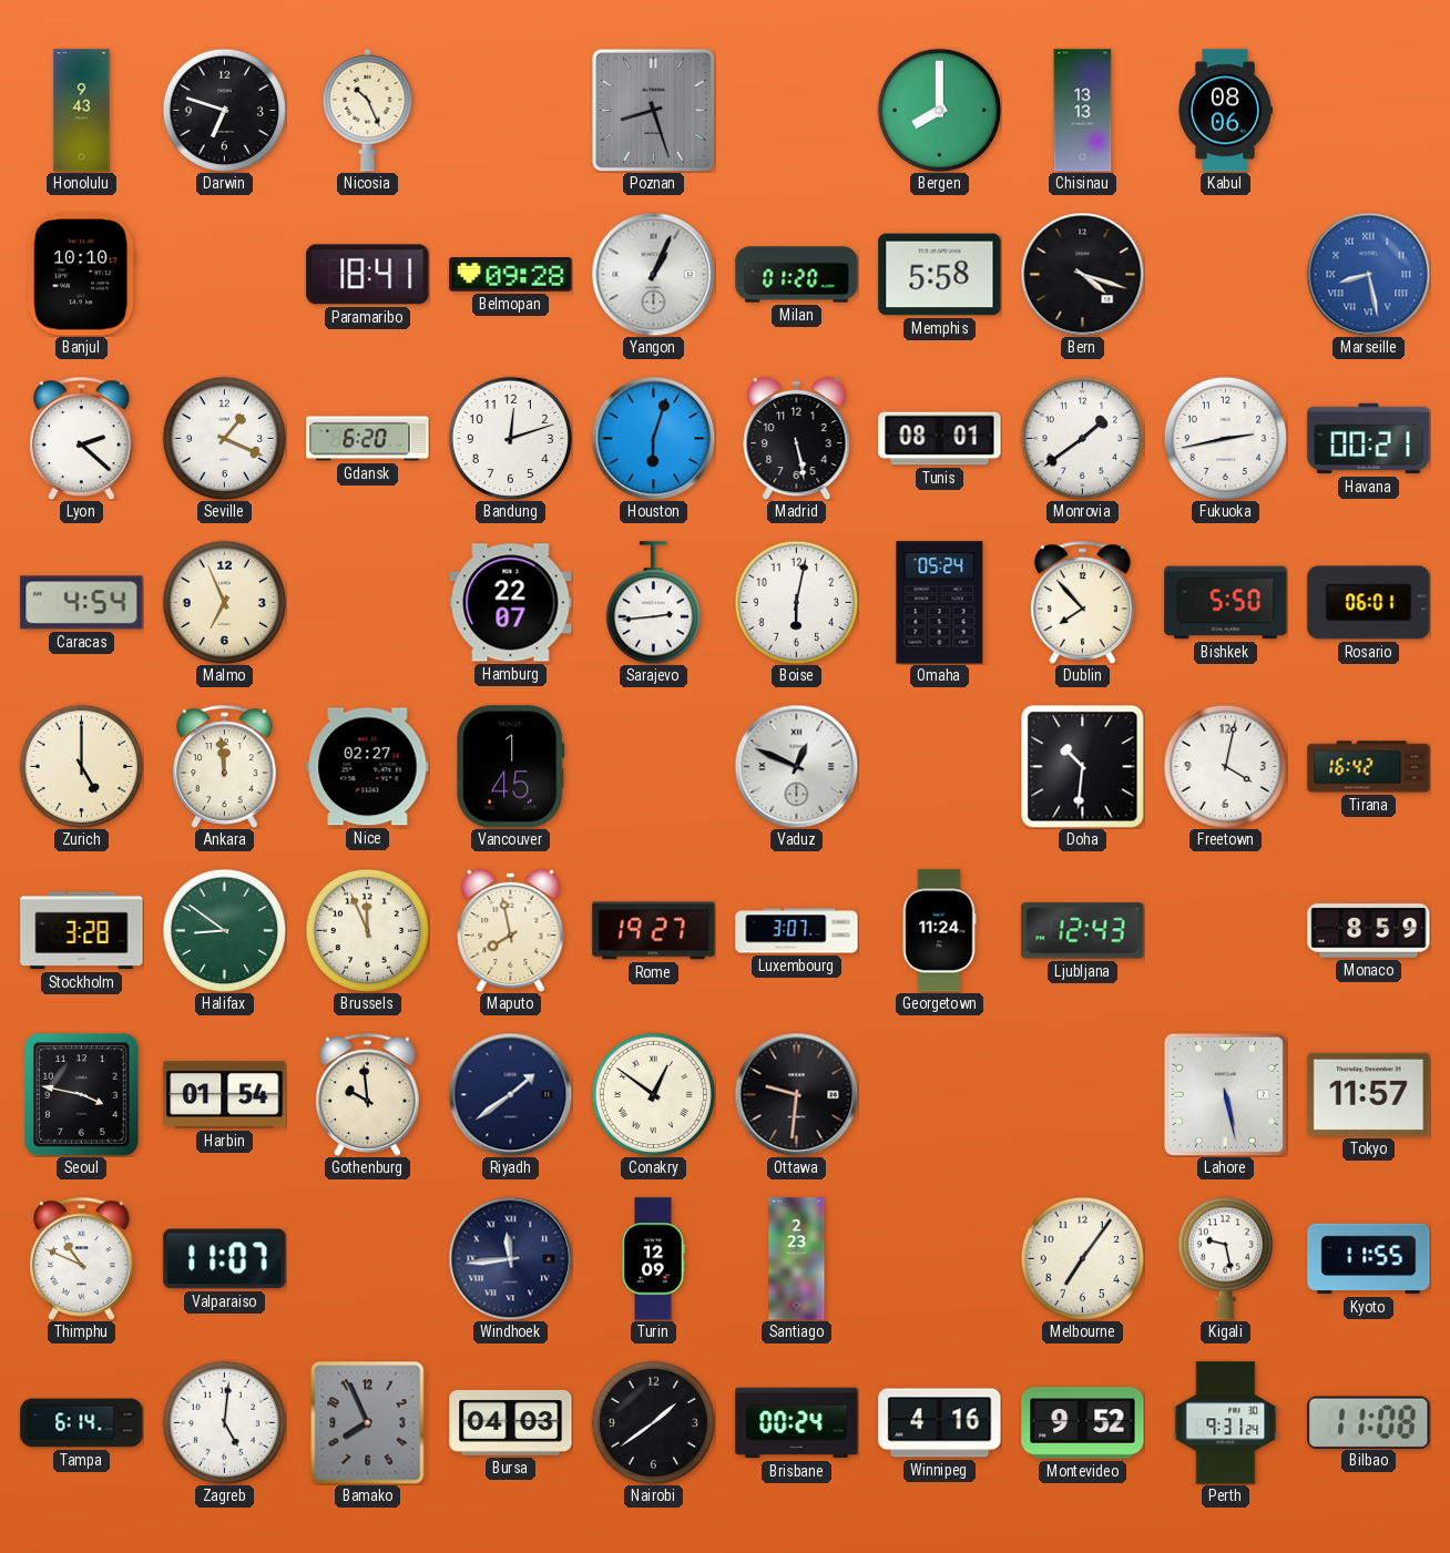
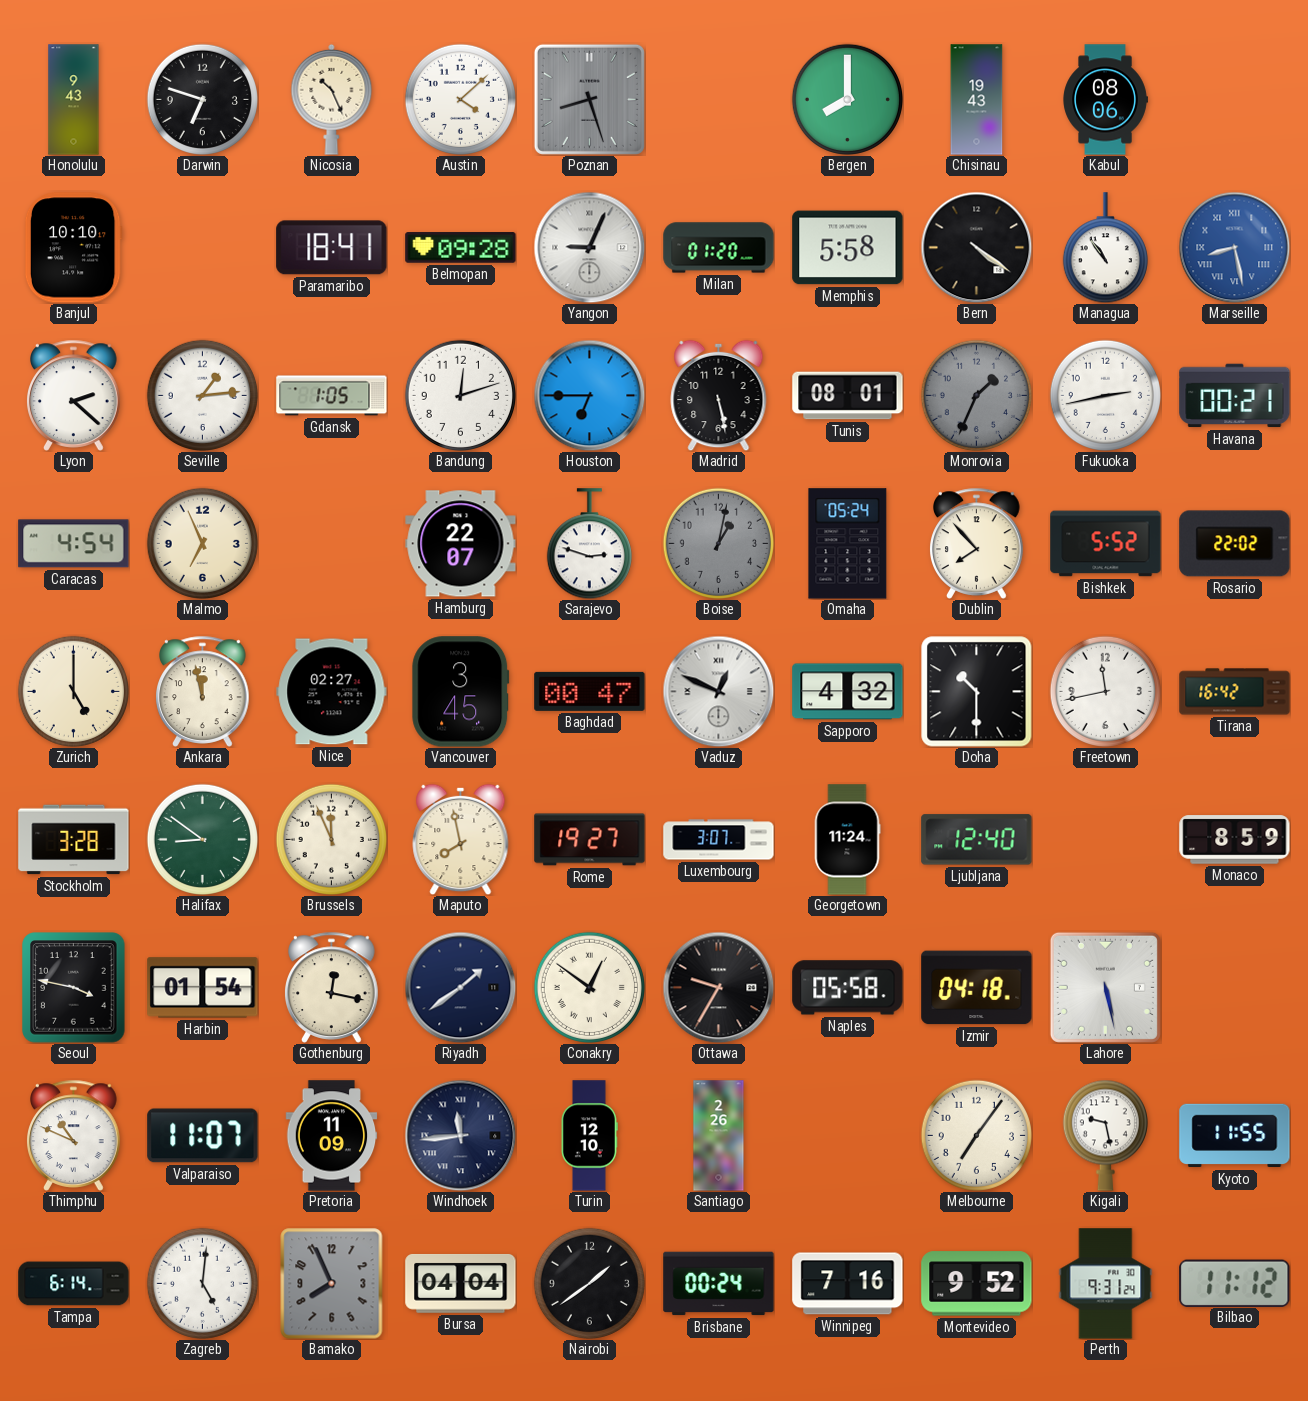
Austin: none -> 4:08 (460, 99)
Chisinau: 13:13 -> 19:43 (977, 100)
Yangon: 1:04 -> 9:04 (589, 247)
Bern: 4:18 -> 4:21 (976, 247)
Managua: none -> 10:54 (1105, 248)
Seville: 1:19 -> 1:14 (202, 395)
Gdansk: 6:20 -> 1:05 (332, 396)
Houston: 6:03 -> 6:45 (589, 395)
Monrovia: 1:39 -> 1:34 (976, 395)
Monrovia dial: white -> grey (976, 395)
Sarajevo: 2:44 -> 2:48 (589, 544)
Boise: 6:02 -> 1:02 (718, 543)
Boise dial: white -> grey (718, 543)
Bishkek: 5:50 -> 5:52 (1106, 544)
Rosario: 06:01 -> 22:02 (1235, 544)
Ankara: 11:59 -> 11:58 (203, 691)
Vancouver: 1:45 -> 3:45 (461, 692)
Baghdad: none -> 00:47 (590, 691)
Sapporo: none -> 4:32 (848, 692)
Doha: 10:31 -> 10:30 (976, 691)
Freetown: 4:02 -> 11:43 (1105, 691)
Ljubljana: 12:43 -> 12:40 (977, 840)
Gothenburg: 9:59 -> 12:17 (332, 987)
Ottawa: 9:31 -> 9:35 (718, 987)
Naples: none -> 05:58 (848, 988)
Izmir: none -> 04:18 (977, 988)
Tokyo: 11:57 -> none (1369, 1094)
Pretoria: none -> 11:09 (332, 1136)
Turin: 12:09 -> 12:10 (589, 1136)
Santiago: 2:23 -> 2:26 (719, 1136)
Bursa: 04:03 -> 04:04 (461, 1283)
Winnipeg: 4:16 -> 7:16 (848, 1284)
Bilbao: 11:08 -> 11:12 (1235, 1283)
